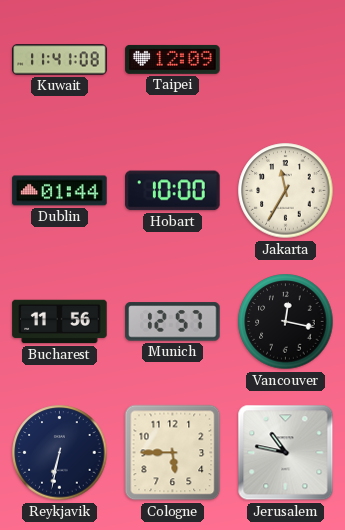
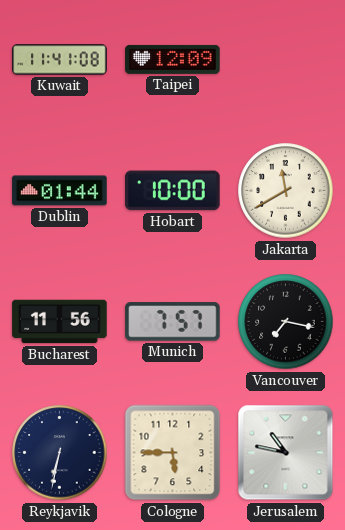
Jakarta: 11:35 -> 11:40 (286, 191)
Munich: 12:57 -> 7:57 (173, 322)
Vancouver: 12:17 -> 7:17 (286, 322)
